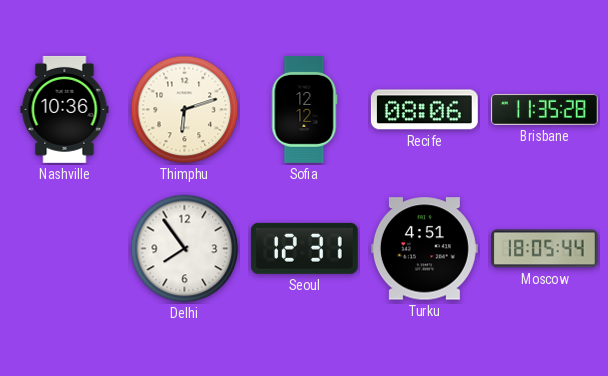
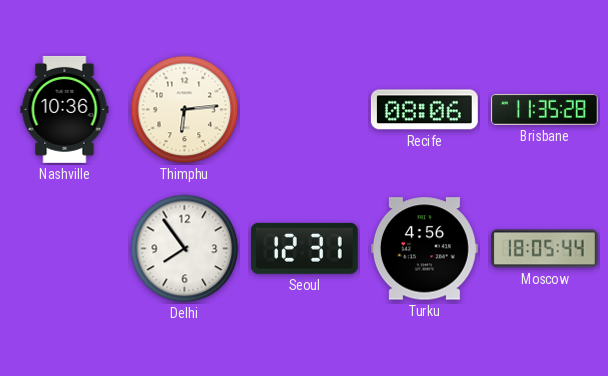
Thimphu: 6:12 -> 6:14 (185, 110)
Sofia: 12:12 -> none (304, 109)
Turku: 4:51 -> 4:56 (424, 249)
